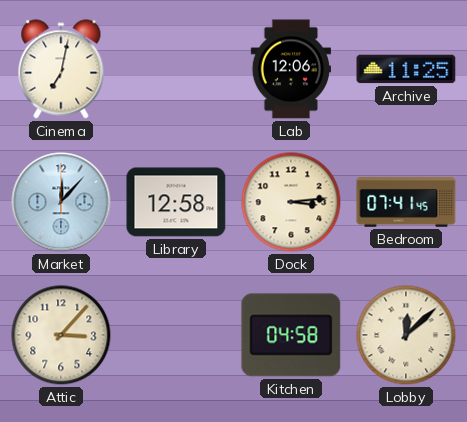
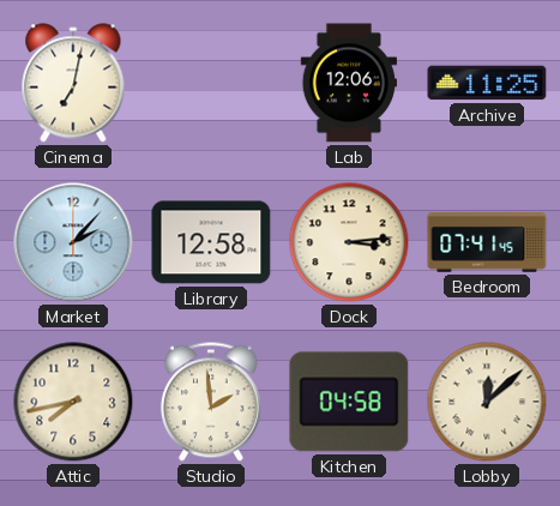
Market: 12:07 -> 2:07 (73, 242)
Attic: 3:07 -> 7:43 (73, 402)
Studio: none -> 1:59 (211, 402)
